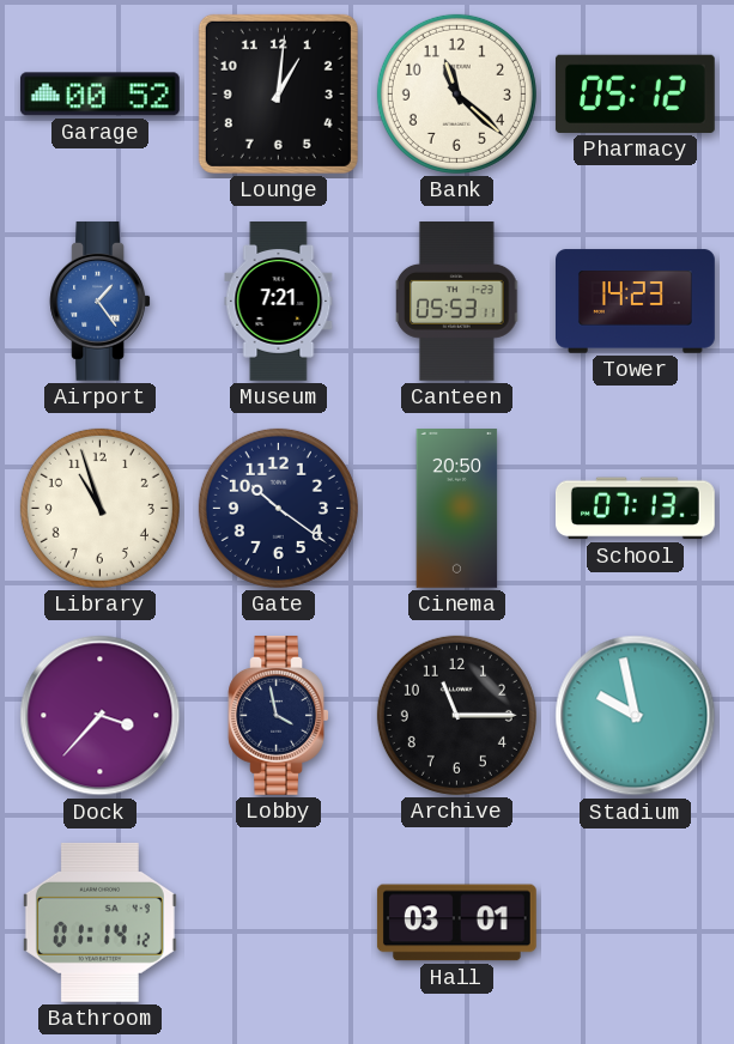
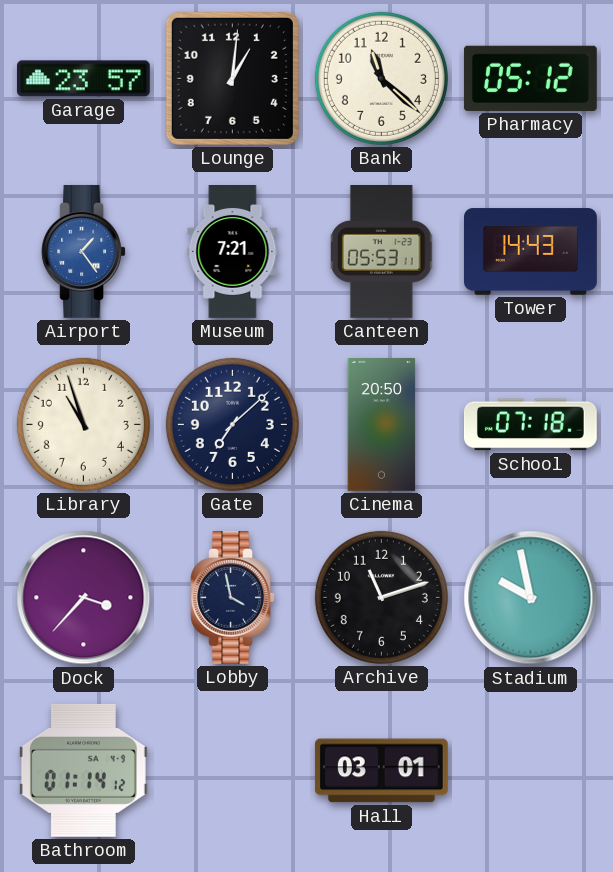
Garage: 00:52 -> 23:57 (83, 79)
Tower: 14:23 -> 14:43 (531, 252)
Gate: 10:21 -> 7:08 (232, 424)
School: 07:13 -> 07:18 (530, 425)
Archive: 11:15 -> 11:12 (381, 597)
